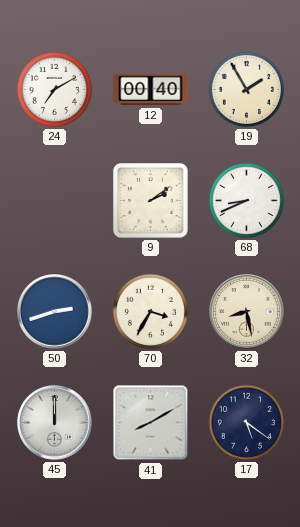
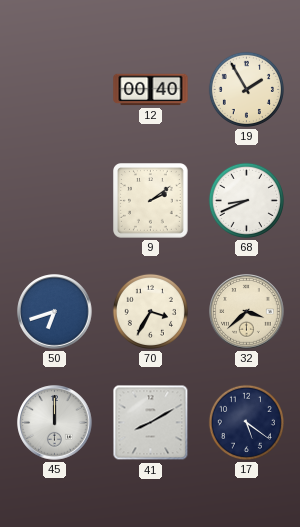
24: 7:10 -> none (54, 89)
50: 2:42 -> 6:42 (55, 312)
32: 8:28 -> 3:38 (247, 312)
